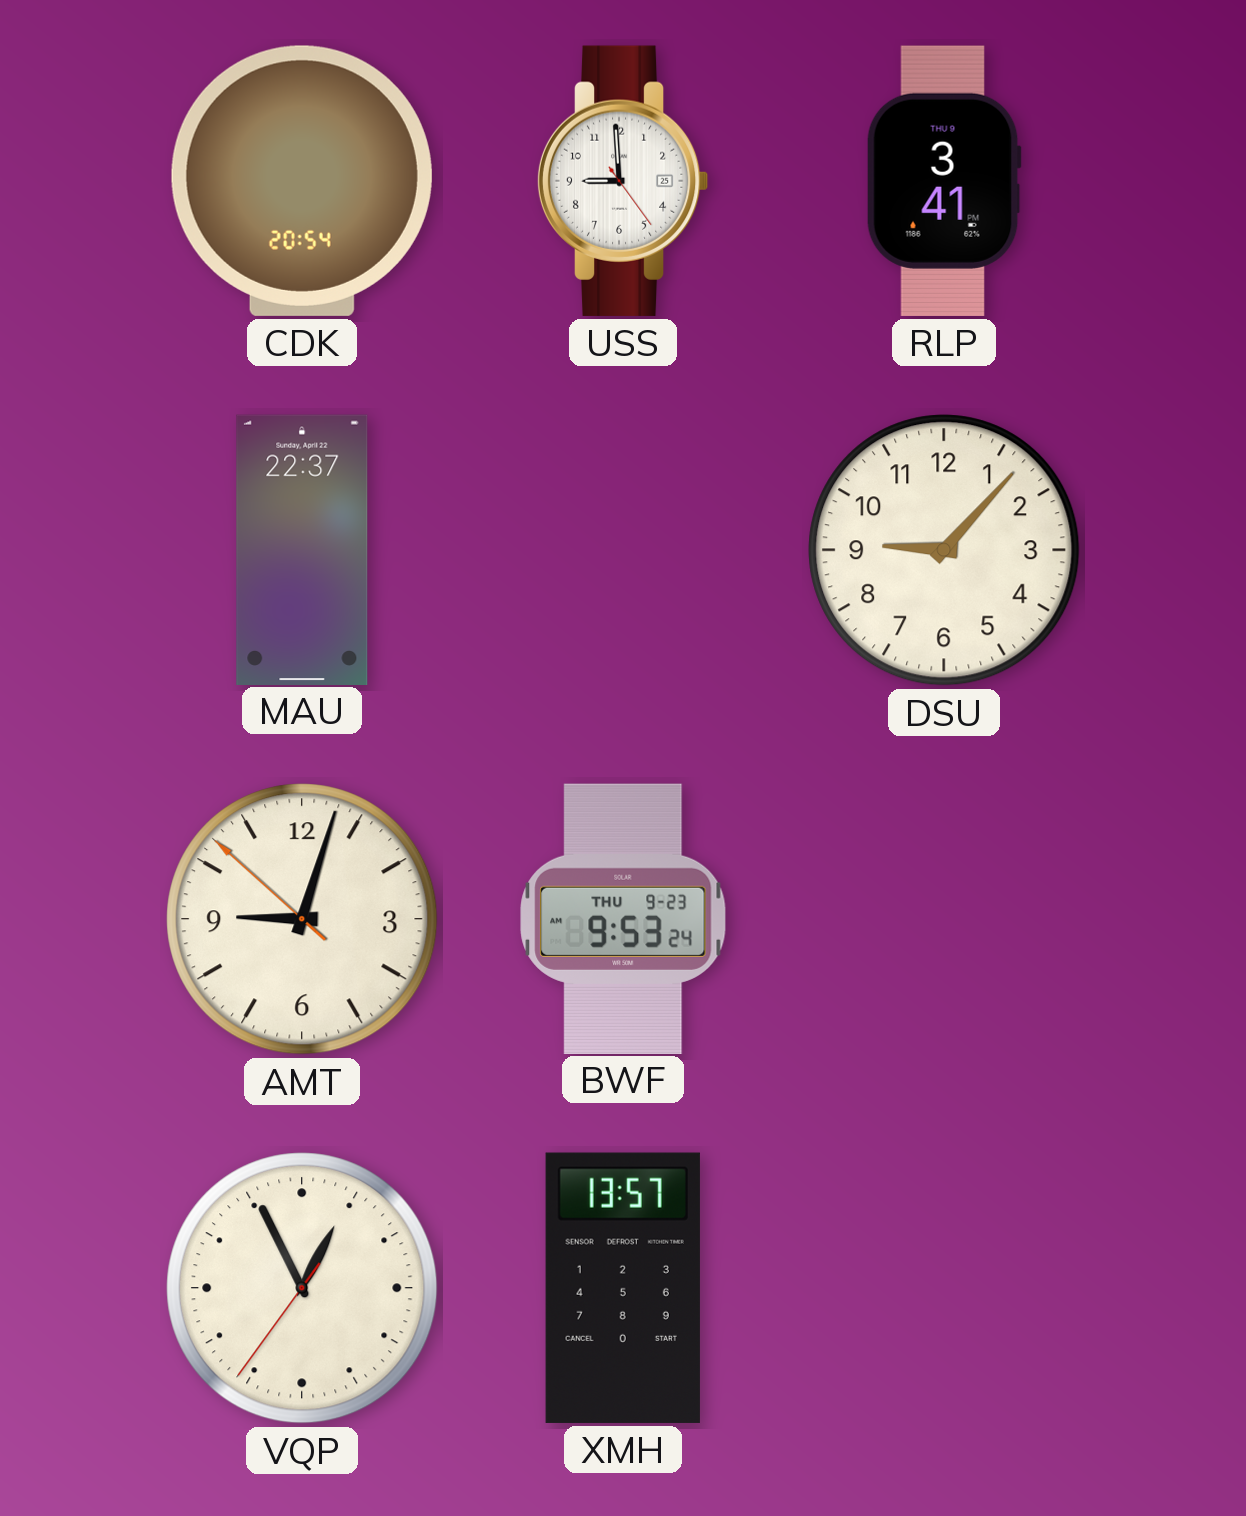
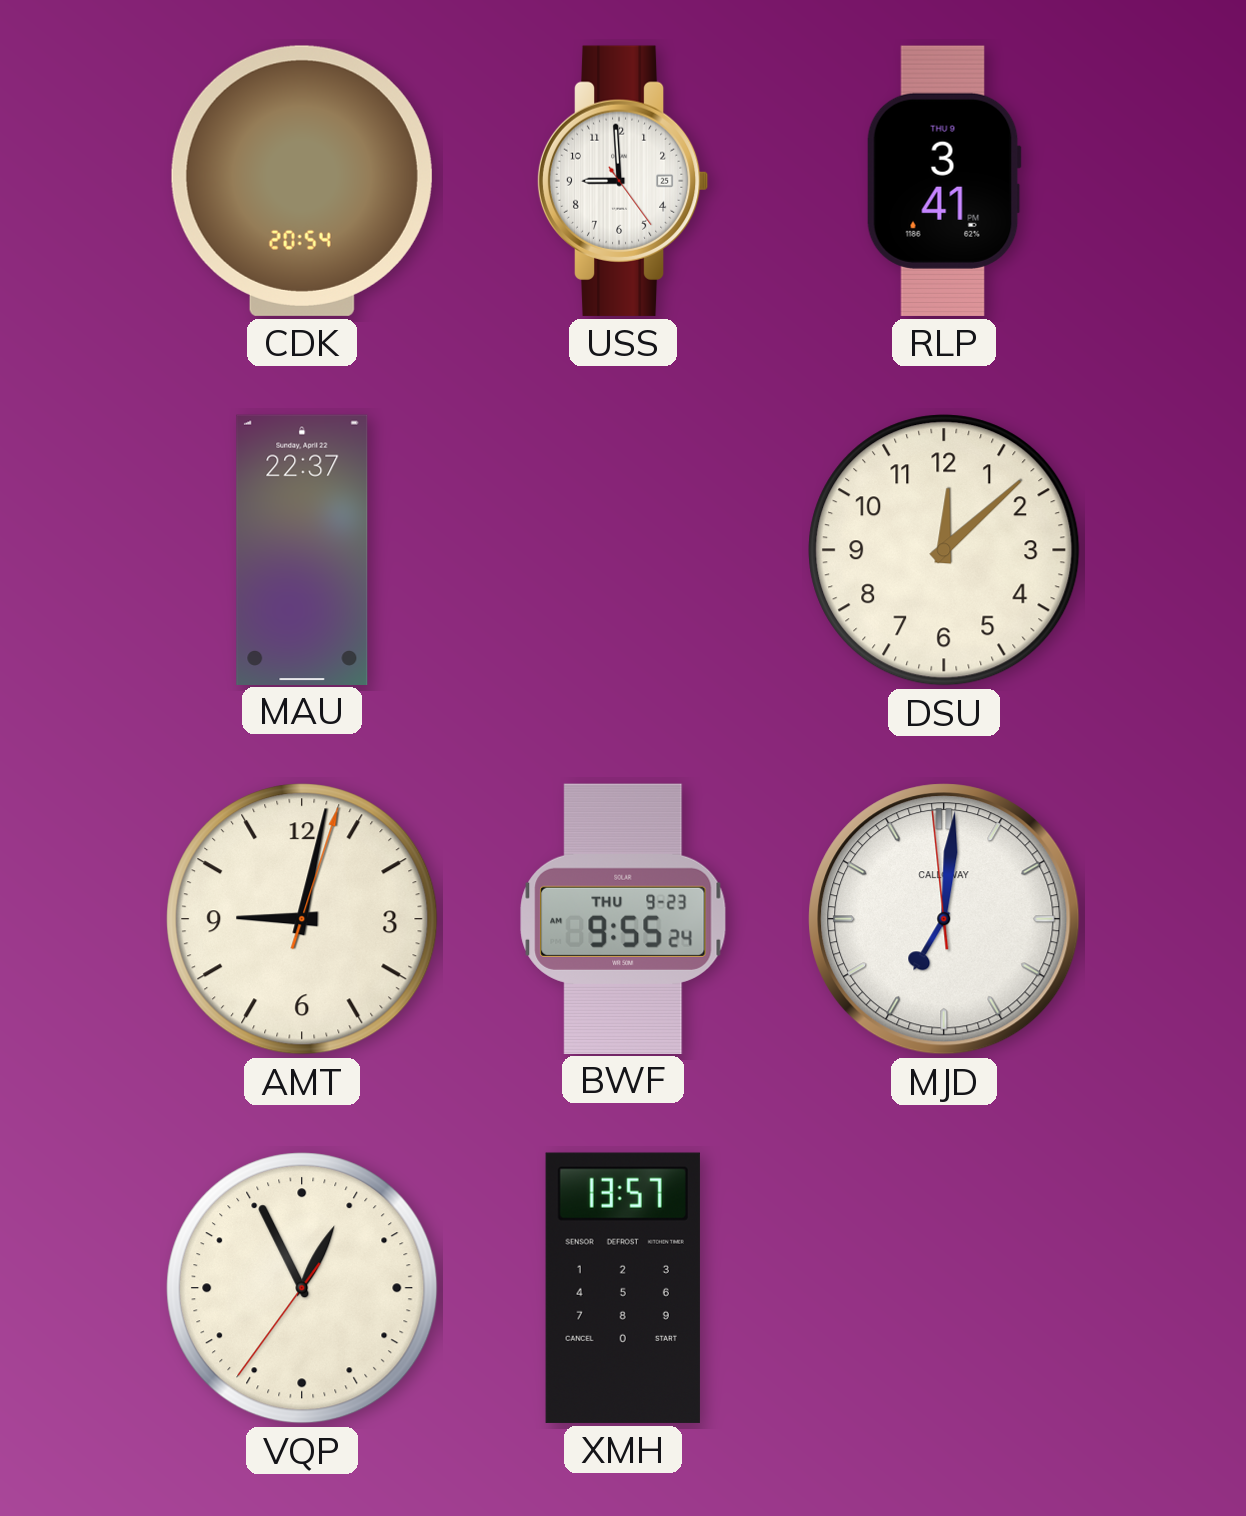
DSU: 9:07 -> 12:08 (944, 550)
AMT: 9:02:52 -> 9:02:03 (302, 919)
BWF: 9:53 -> 9:55 (623, 918)
MJD: none -> 7:00 (944, 919)
